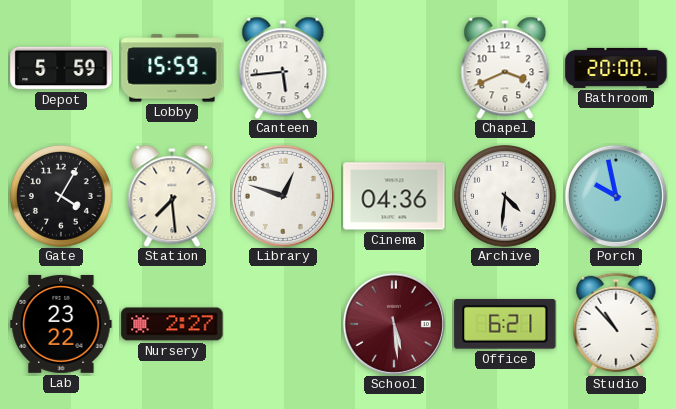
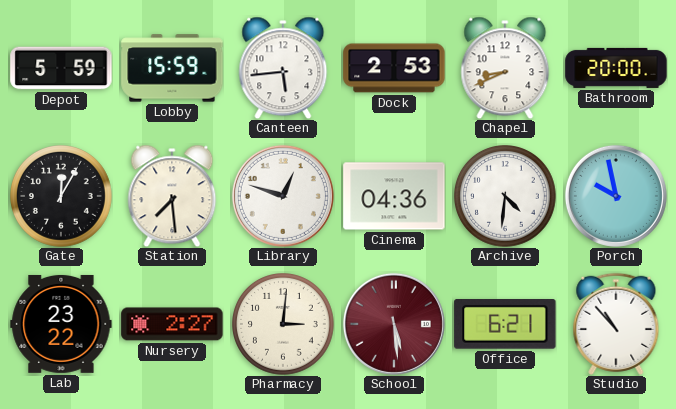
Dock: none -> 2:53 (394, 68)
Chapel: 3:41 -> 8:41 (505, 68)
Gate: 4:05 -> 12:05 (62, 197)
Pharmacy: none -> 3:01 (284, 325)
